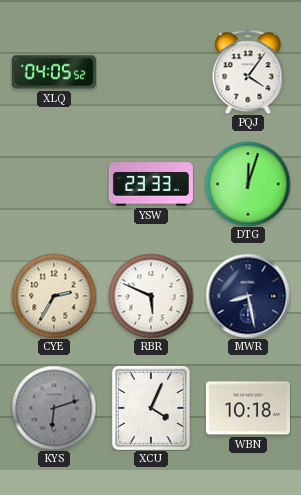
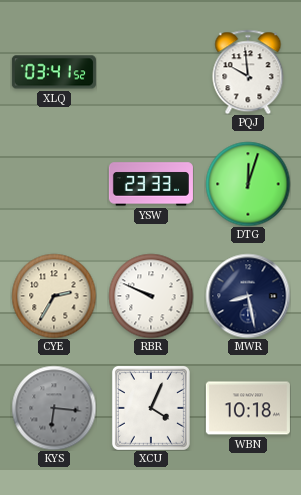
XLQ: 04:05 -> 03:41 (54, 72)
PQJ: 4:06 -> 9:59 (248, 72)
RBR: 5:49 -> 9:49 (151, 296)
KYS: 6:12 -> 6:16 (54, 408)
